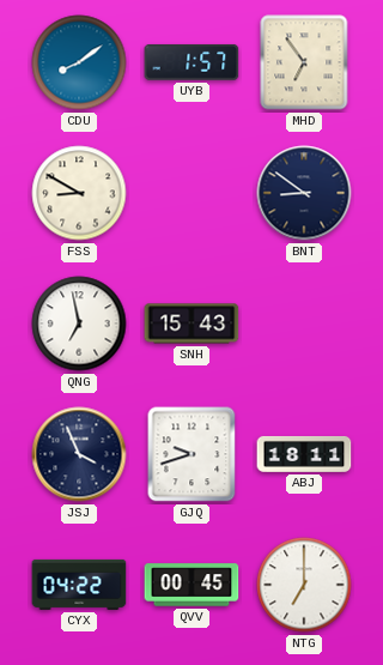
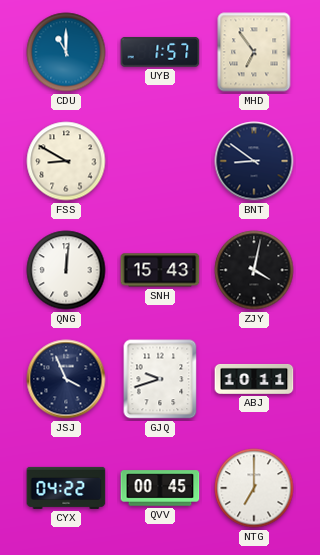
CDU: 8:09 -> 11:00 (66, 52)
QNG: 6:58 -> 12:01 (66, 270)
ZJY: none -> 4:02 (254, 270)
ABJ: 18:11 -> 10:11 (254, 379)
